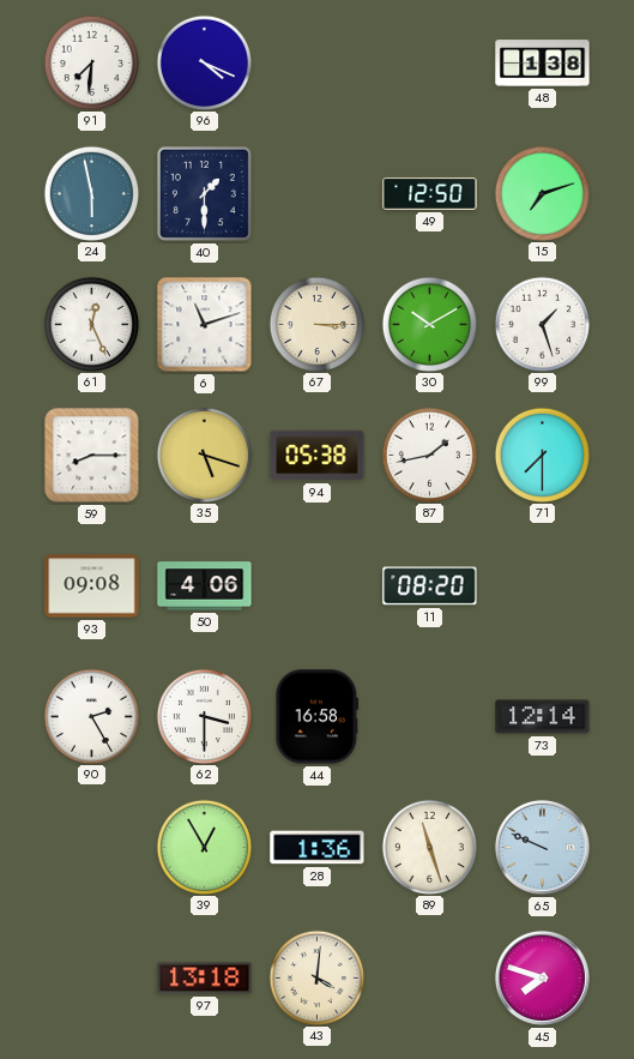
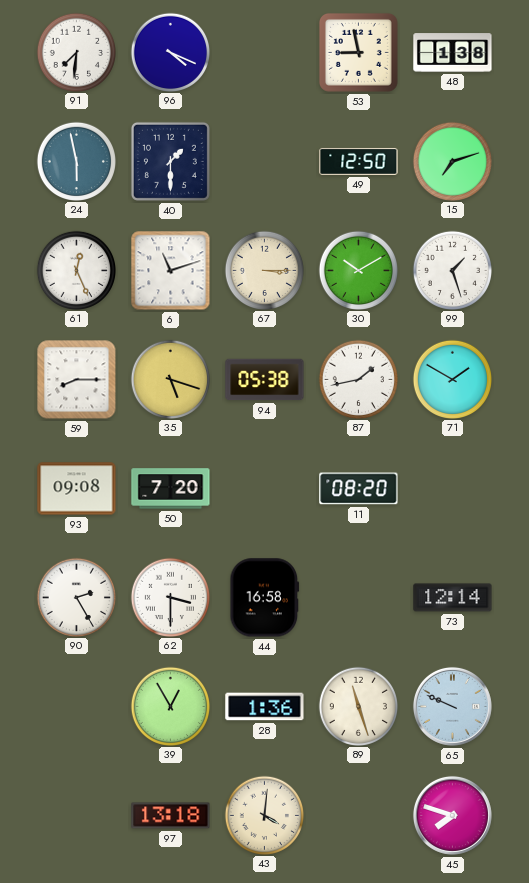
53: none -> 8:58 (358, 52)
71: 7:30 -> 1:50 (452, 379)
50: 4:06 -> 7:20 (171, 489)
